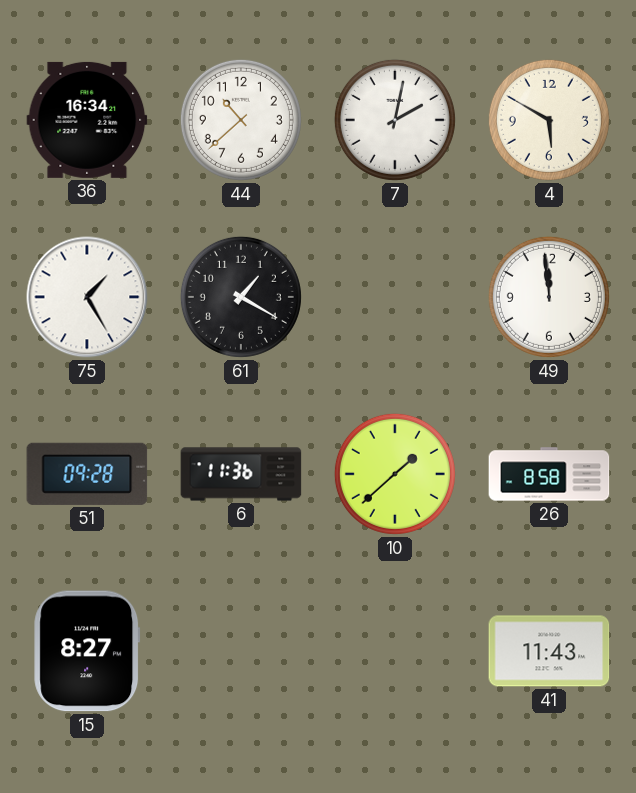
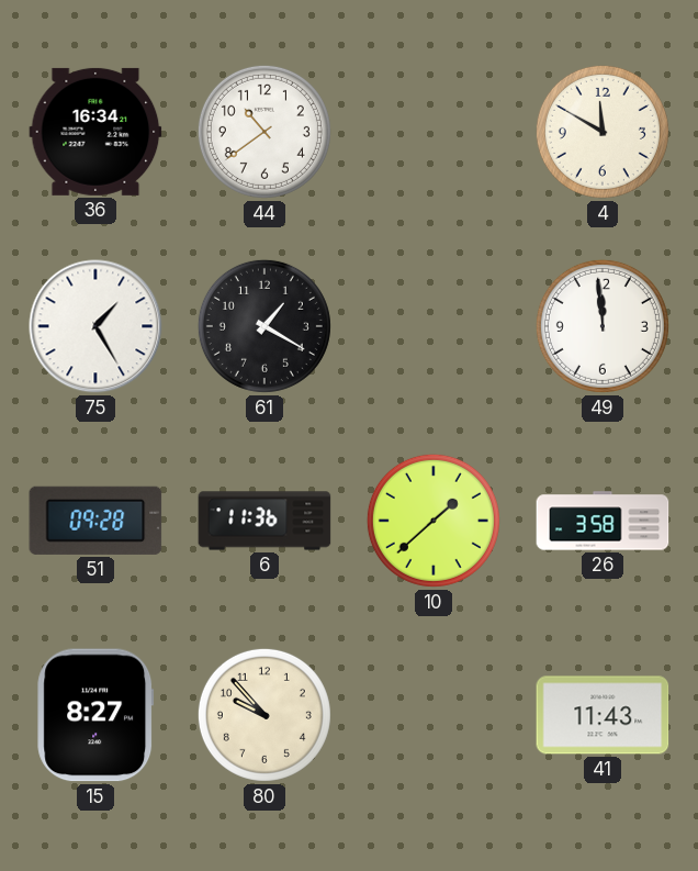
44: 10:38 -> 10:39 (264, 132)
7: 2:02 -> none (395, 120)
4: 5:50 -> 11:50 (603, 132)
26: 8:58 -> 3:58 (603, 521)
80: none -> 9:53 (264, 715)
